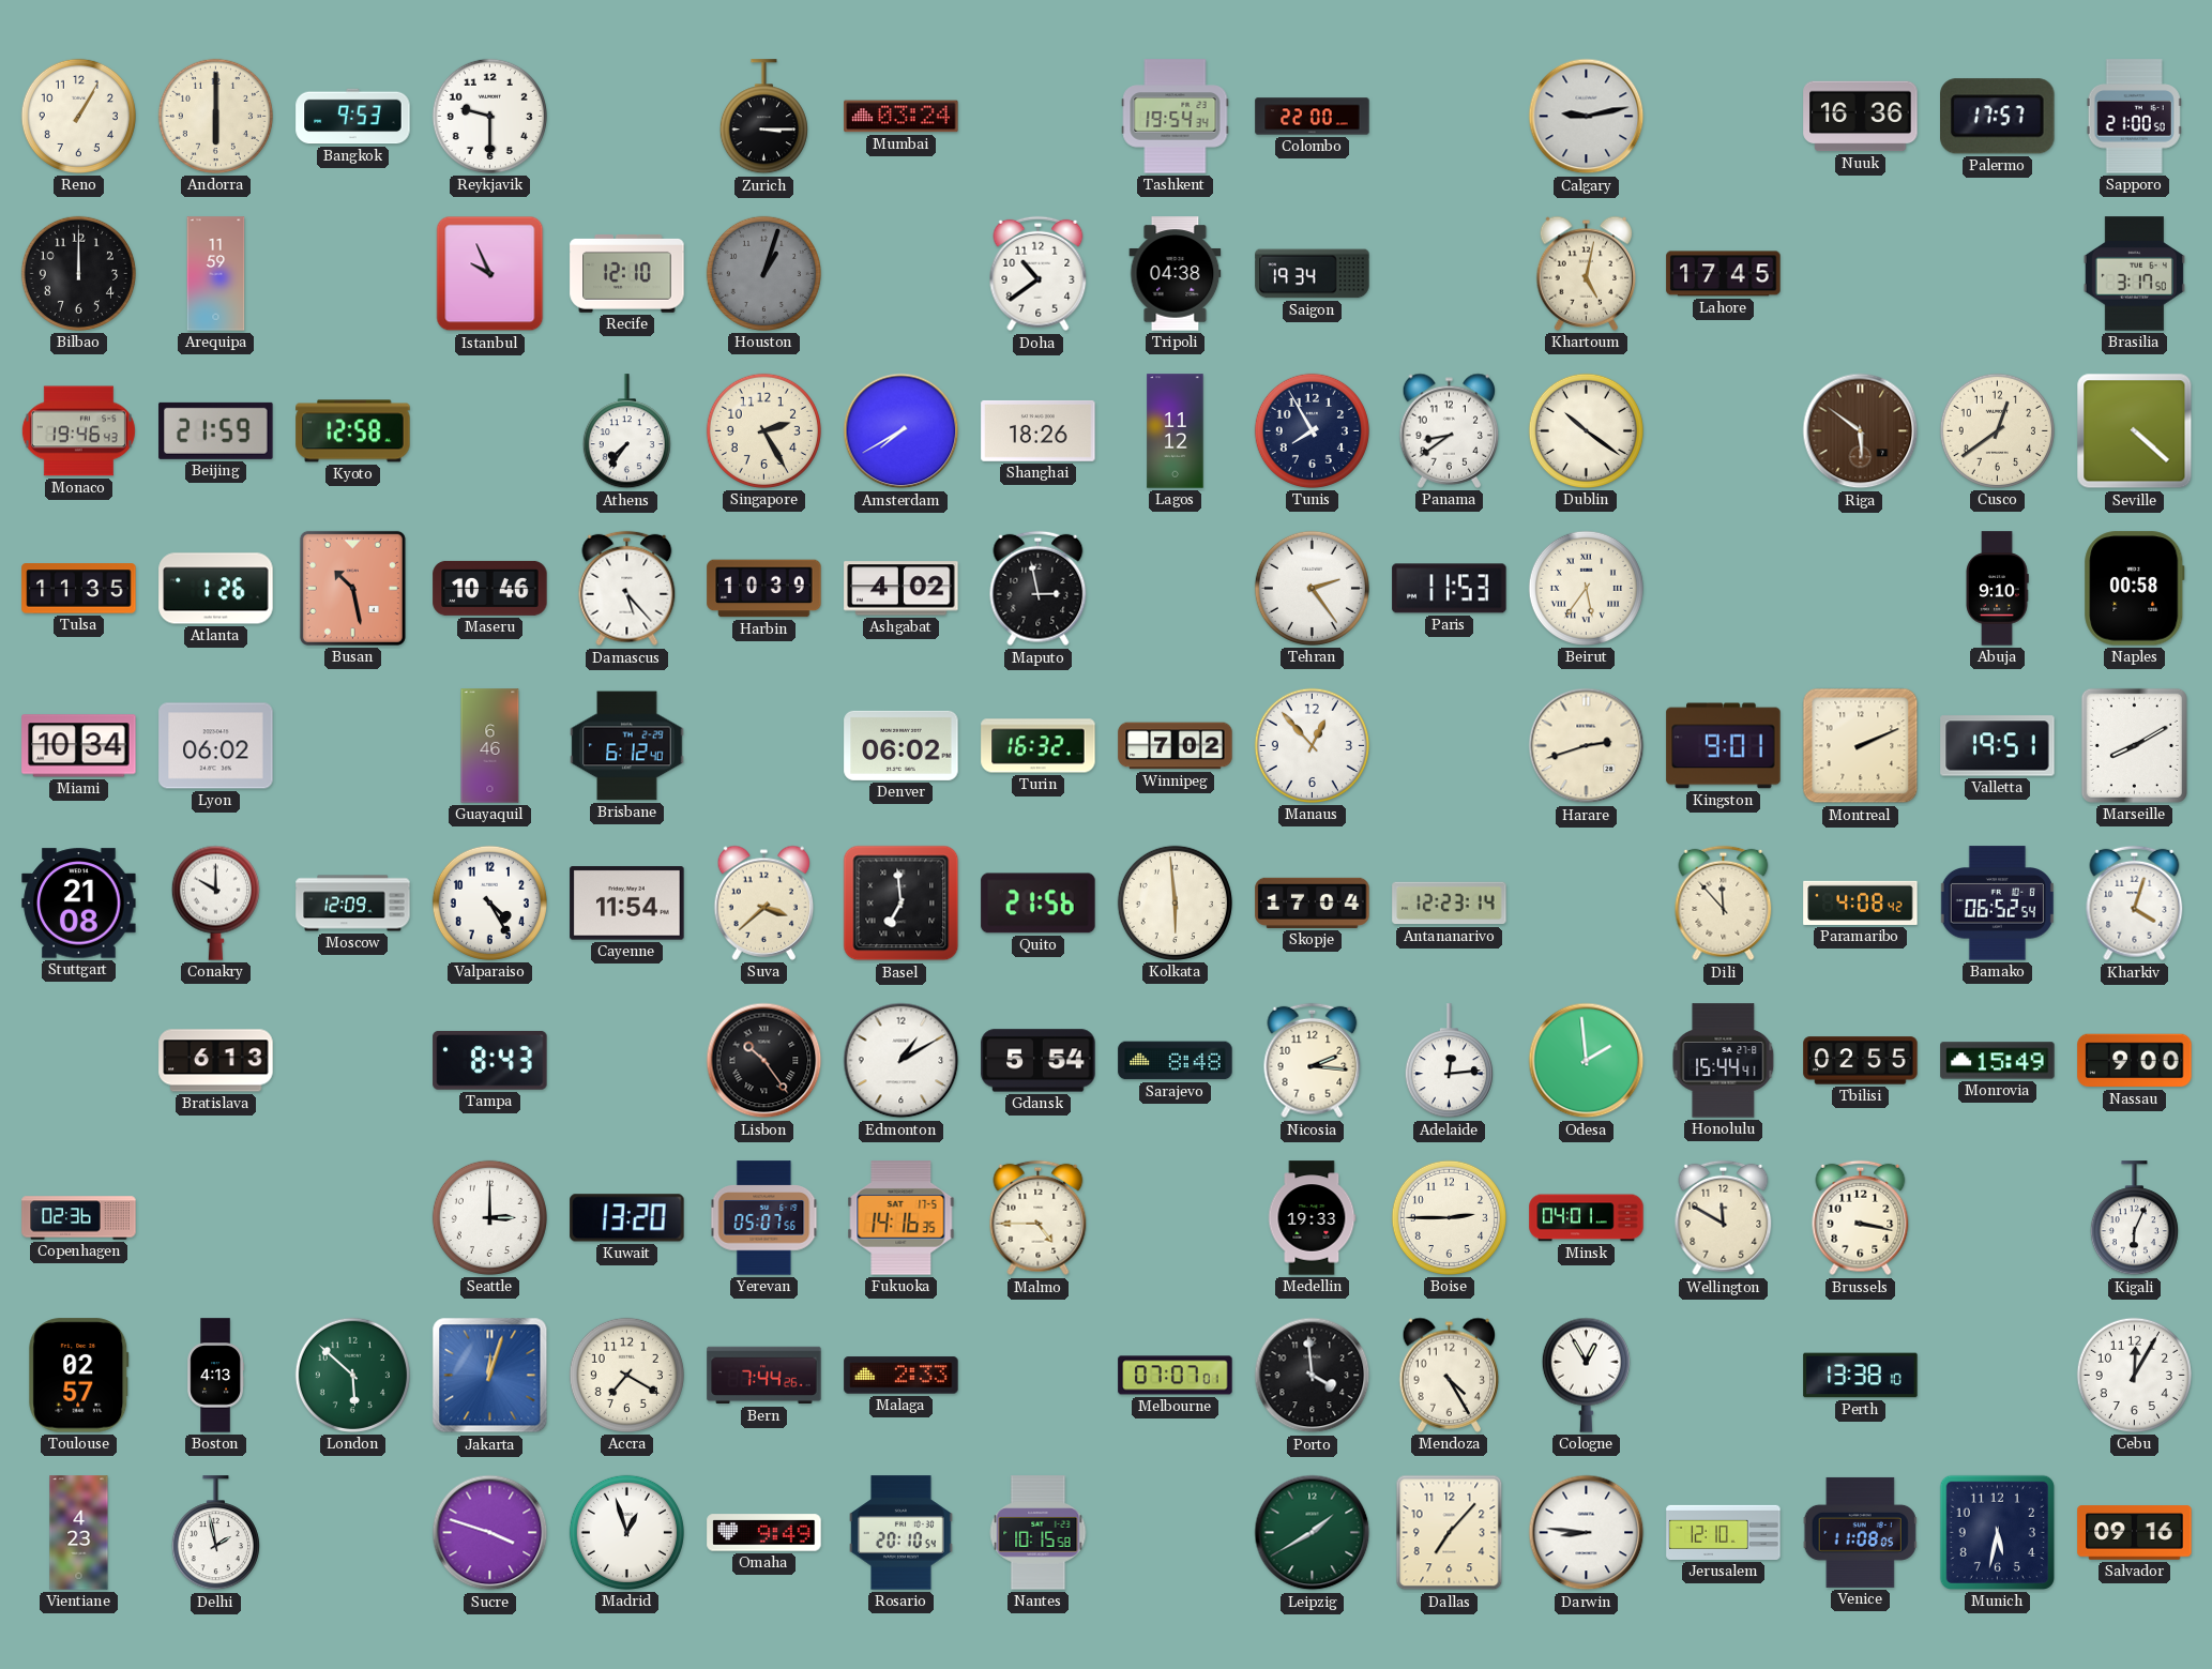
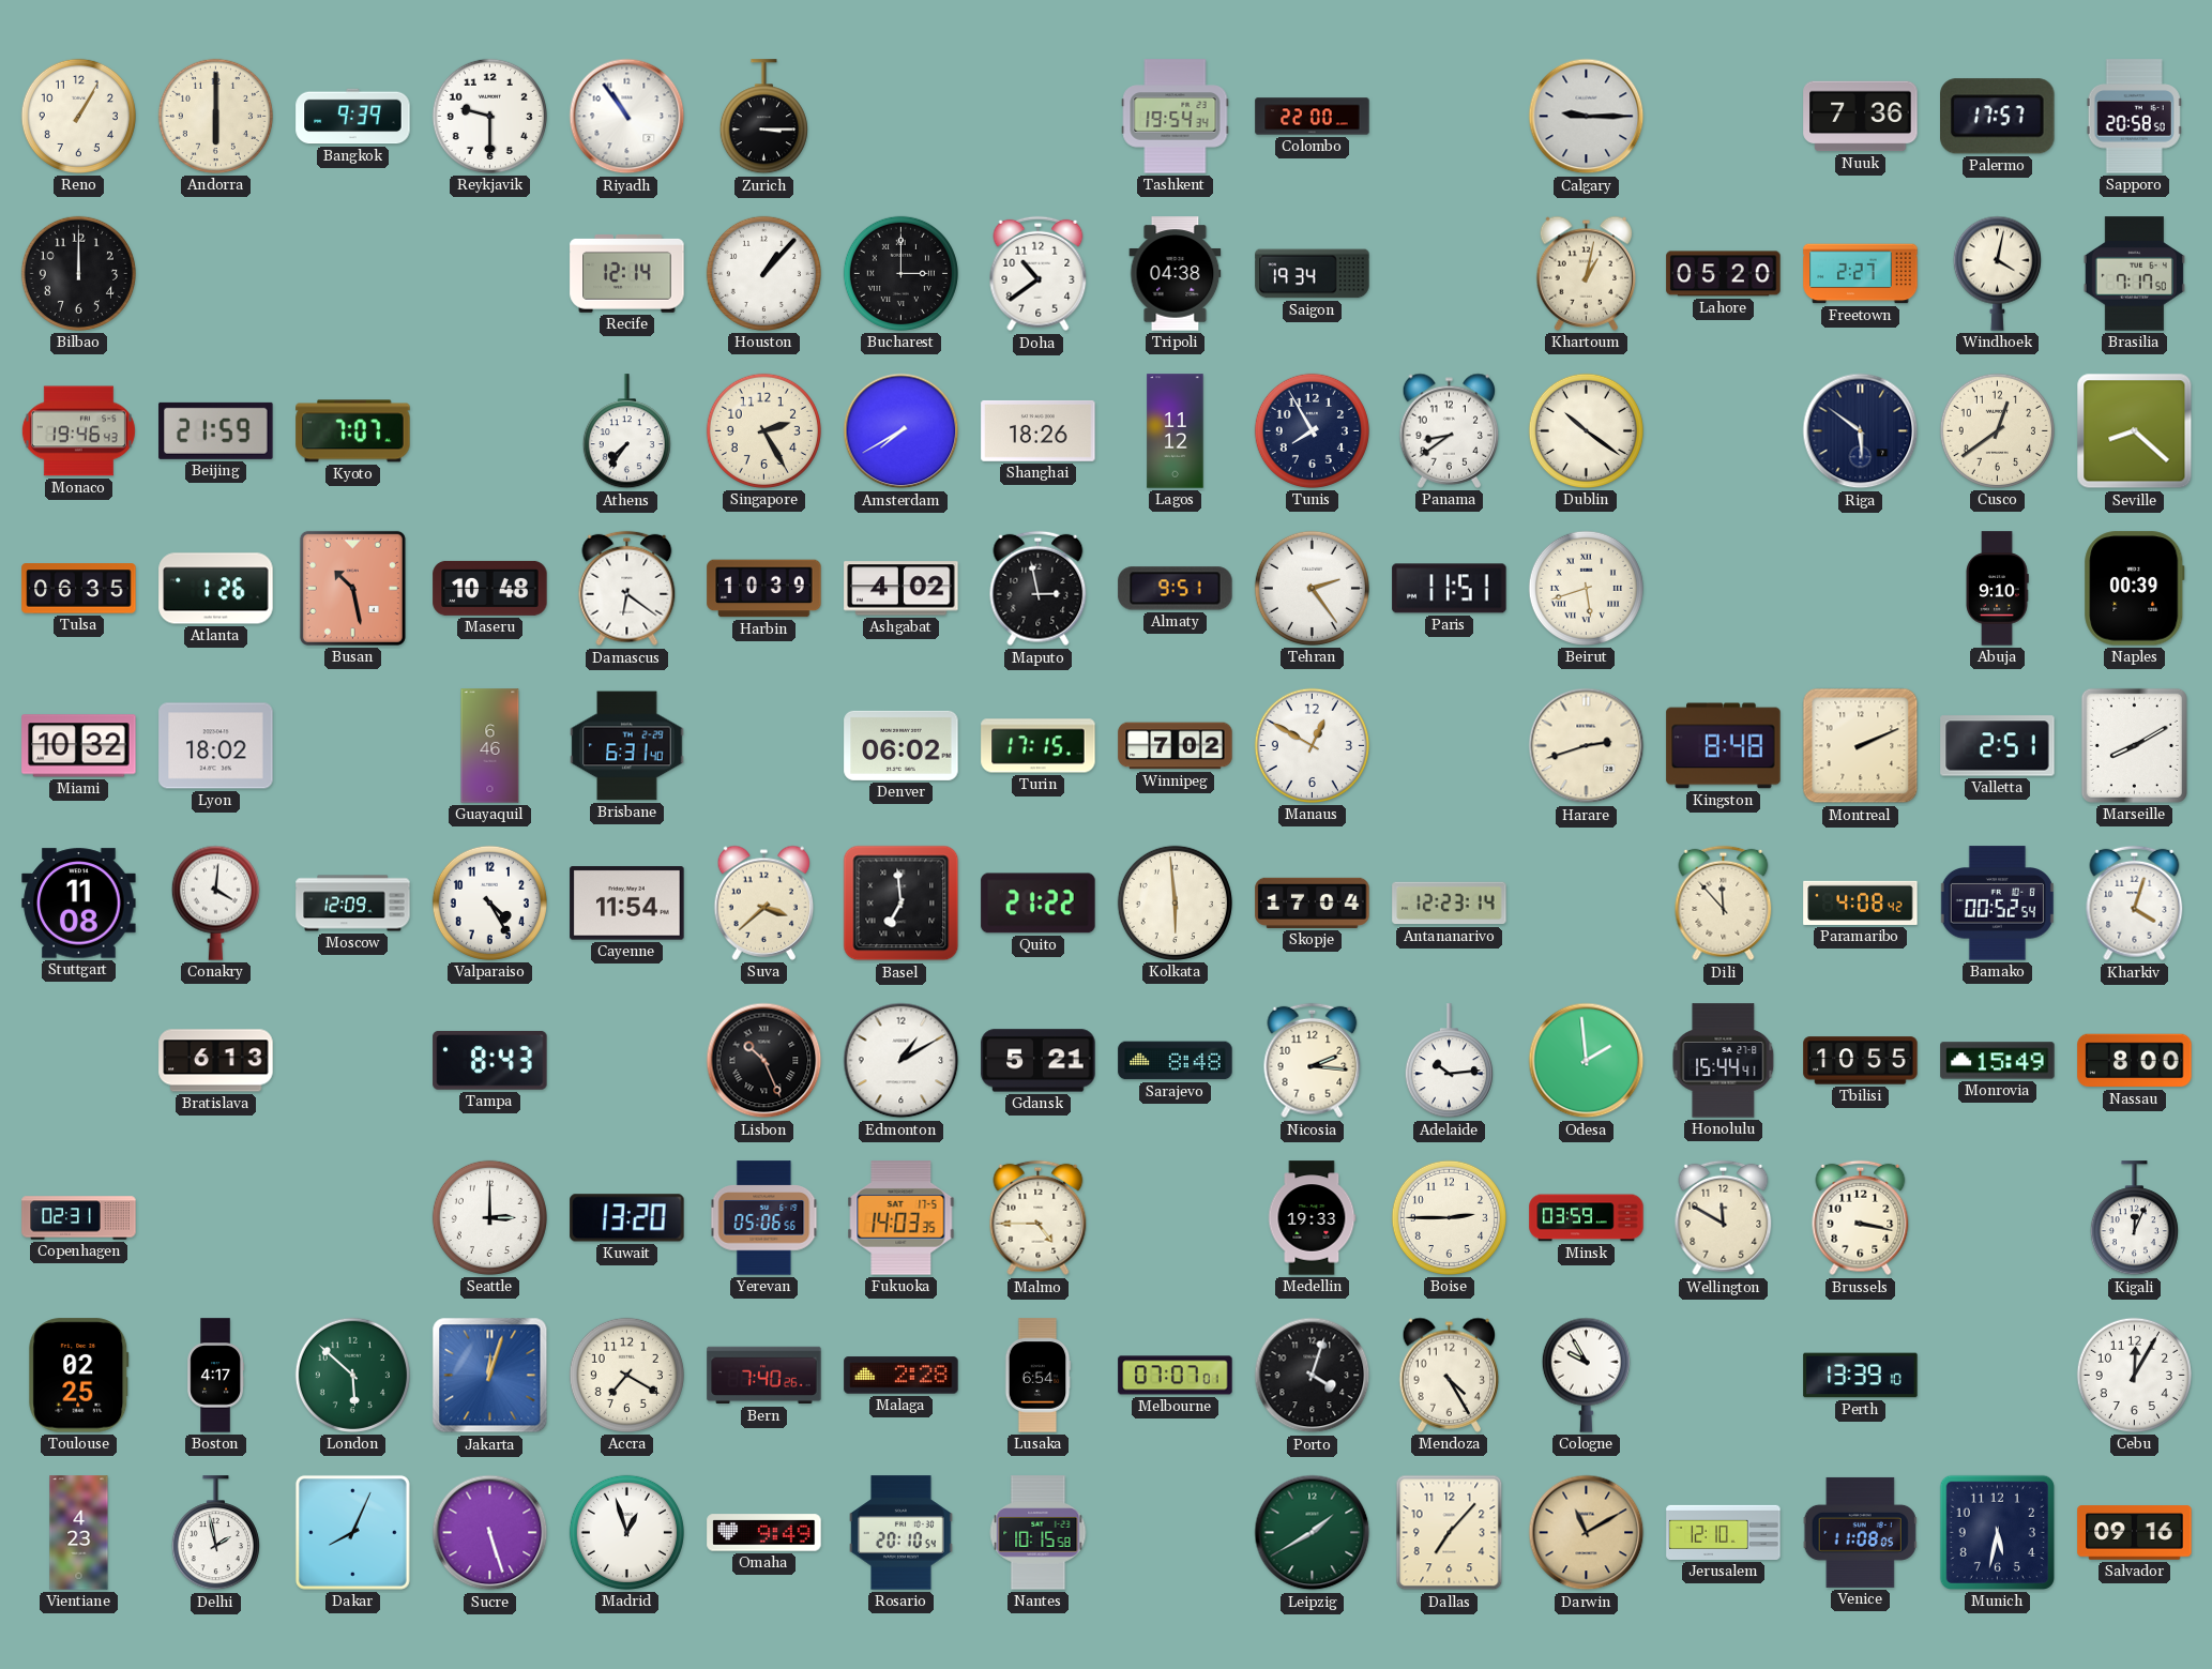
Bangkok: 9:53 -> 9:39 (353, 117)
Riyadh: none -> 10:54 (627, 117)
Mumbai: 03:24 -> none (902, 117)
Calgary: 9:13 -> 9:15 (1587, 117)
Nuuk: 16:36 -> 7:36 (1861, 117)
Sapporo: 21:00 -> 20:58 (2134, 117)
Arequipa: 11:59 -> none (216, 274)
Istanbul: 9:56 -> none (490, 274)
Recife: 12:10 -> 12:14 (627, 274)
Houston: 1:03 -> 1:07 (763, 273)
Houston dial: grey -> white (763, 273)
Bucharest: none -> 3:00 (900, 273)
Khartoum: 5:02 -> 1:02 (1587, 273)
Lahore: 17:45 -> 05:20 (1724, 274)
Freetown: none -> 2:27 (1861, 274)
Windhoek: none -> 4:02 (1997, 273)
Brasilia: 3:17 -> 7:17 (2134, 274)
Kyoto: 12:58 -> 7:07 (353, 431)
Riga dial: brown -> navy (1861, 431)
Seville: 4:22 -> 8:22 (2135, 431)
Tulsa: 11:35 -> 06:35 (79, 589)
Maseru: 10:46 -> 10:48 (490, 588)
Damascus: 5:23 -> 6:21 (627, 589)
Almaty: none -> 9:51 (1176, 589)
Paris: 11:53 -> 11:51 (1450, 589)
Beirut: 5:36 -> 5:42 (1586, 588)
Naples: 00:58 -> 00:39 (2135, 589)
Miami: 10:34 -> 10:32 (79, 746)
Lyon: 06:02 -> 18:02 (216, 746)
Brisbane: 6:12 -> 6:31 (627, 746)
Turin: 16:32 -> 17:15 (1039, 746)
Manaus: 12:53 -> 12:50 (1312, 745)
Kingston: 9:01 -> 8:48 (1724, 746)
Valletta: 19:51 -> 2:51 (1998, 746)
Stuttgart: 21:08 -> 11:08 (79, 904)
Conakry: 10:00 -> 4:01 (215, 902)
Quito: 21:56 -> 21:22 (1039, 904)
Bamako: 06:52 -> 00:52 (1997, 904)
Lisbon: 10:24 -> 10:26 (764, 1061)
Gdansk: 5:54 -> 5:21 (1039, 1061)
Adelaide: 12:14 -> 10:14 (1449, 1061)
Tbilisi: 02:55 -> 10:55 (1861, 1061)
Nassau: 9:00 -> 8:00 (2135, 1061)
Copenhagen: 02:36 -> 02:31 (79, 1218)
Yerevan: 05:07 -> 05:06 (764, 1218)
Fukuoka: 14:16 -> 14:03 (902, 1218)
Minsk: 04:01 -> 03:59 (1587, 1218)
Kigali: 6:04 -> 12:04 (2134, 1218)
Toulouse: 02:57 -> 02:25 (79, 1376)
Boston: 4:13 -> 4:17 (215, 1376)
Bern: 7:44 -> 7:40 (764, 1376)
Malaga: 2:33 -> 2:28 (902, 1376)
Lusaka: none -> 6:54 (1037, 1376)
Porto: 3:59 -> 4:03 (1313, 1376)
Cologne: 12:55 -> 9:55 (1586, 1375)
Perth: 13:38 -> 13:39 (1861, 1376)
Dakar: none -> 8:04 (352, 1532)
Sucre: 3:48 -> 5:27 (490, 1533)
Darwin: 8:46 -> 11:10 (1587, 1533)
Darwin dial: white -> champagne (1587, 1533)
